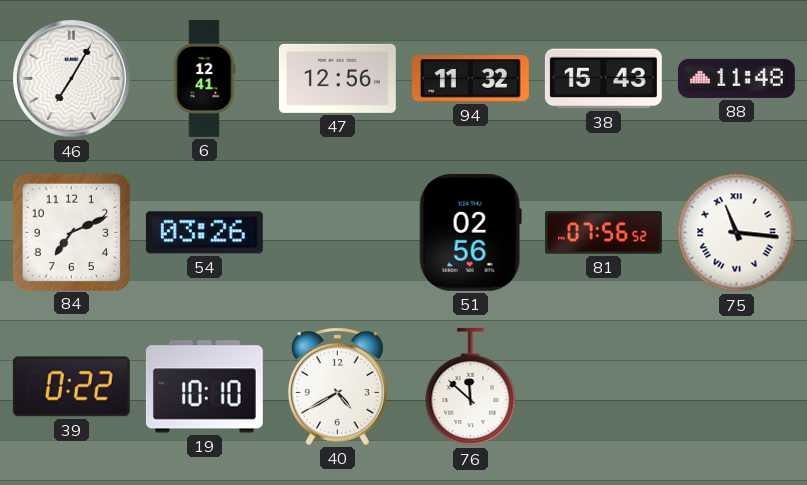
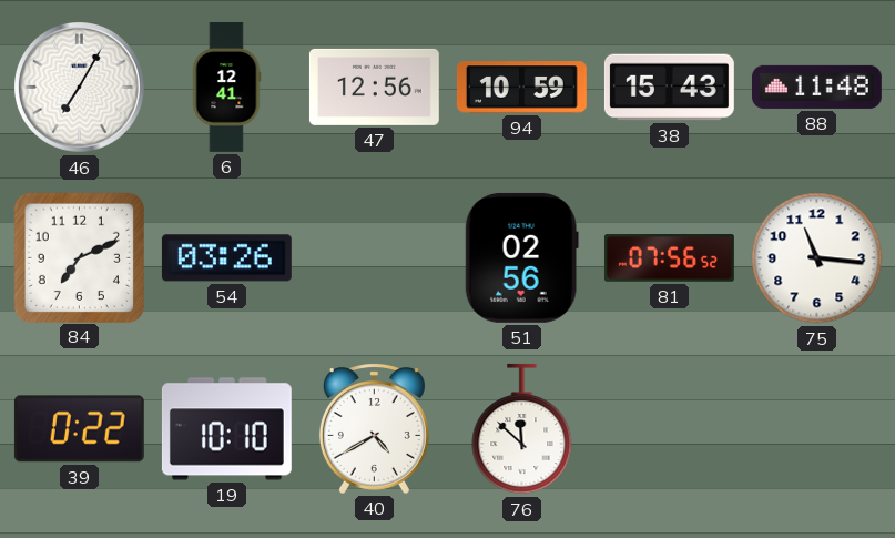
94: 11:32 -> 10:59 (521, 88)
75 numerals: Roman -> Arabic (817, 258)
